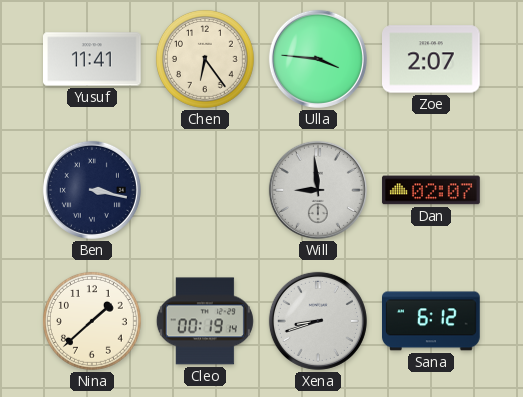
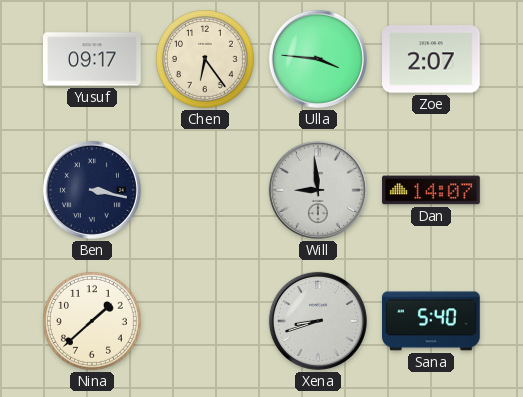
Yusuf: 11:41 -> 09:17 (93, 59)
Dan: 02:07 -> 14:07 (431, 190)
Cleo: 00:19 -> none (205, 321)
Sana: 6:12 -> 5:40 (432, 321)
